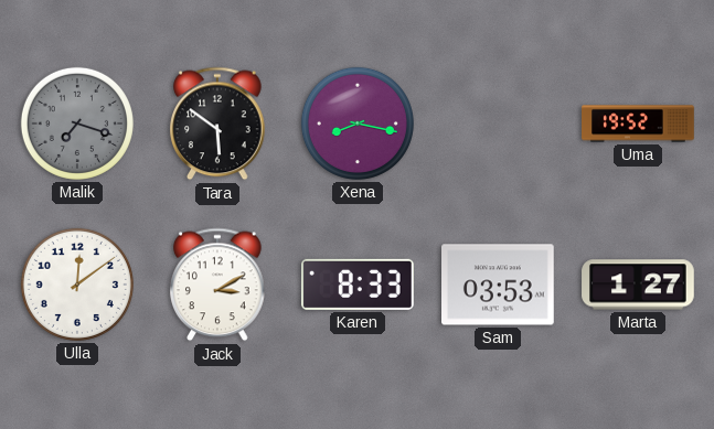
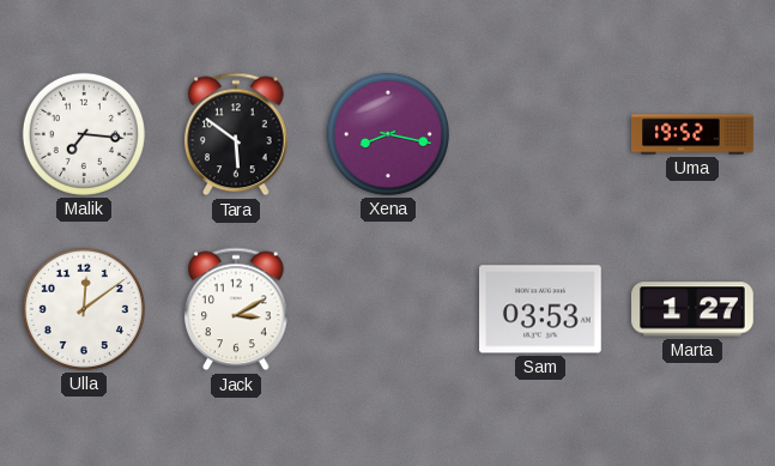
Malik: 7:18 -> 7:16 (84, 134)
Malik dial: grey -> white (84, 134)
Karen: 8:33 -> none (358, 285)
